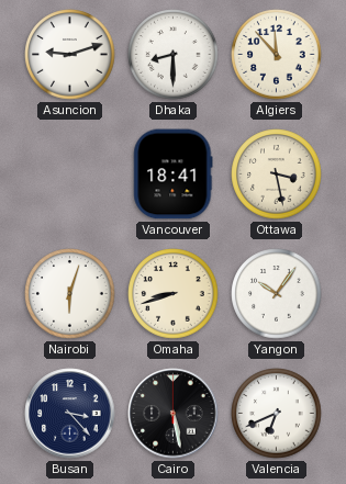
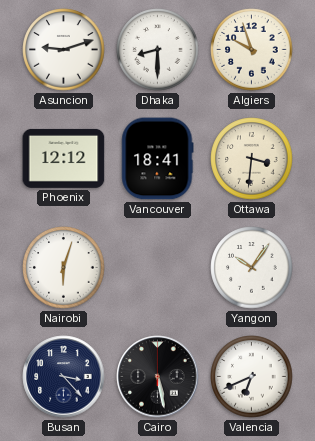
Algiers: 11:53 -> 9:57 (252, 50)
Phoenix: none -> 12:12 (64, 158)
Ottawa: 3:28 -> 3:31 (252, 159)
Omaha: 8:42 -> none (174, 294)
